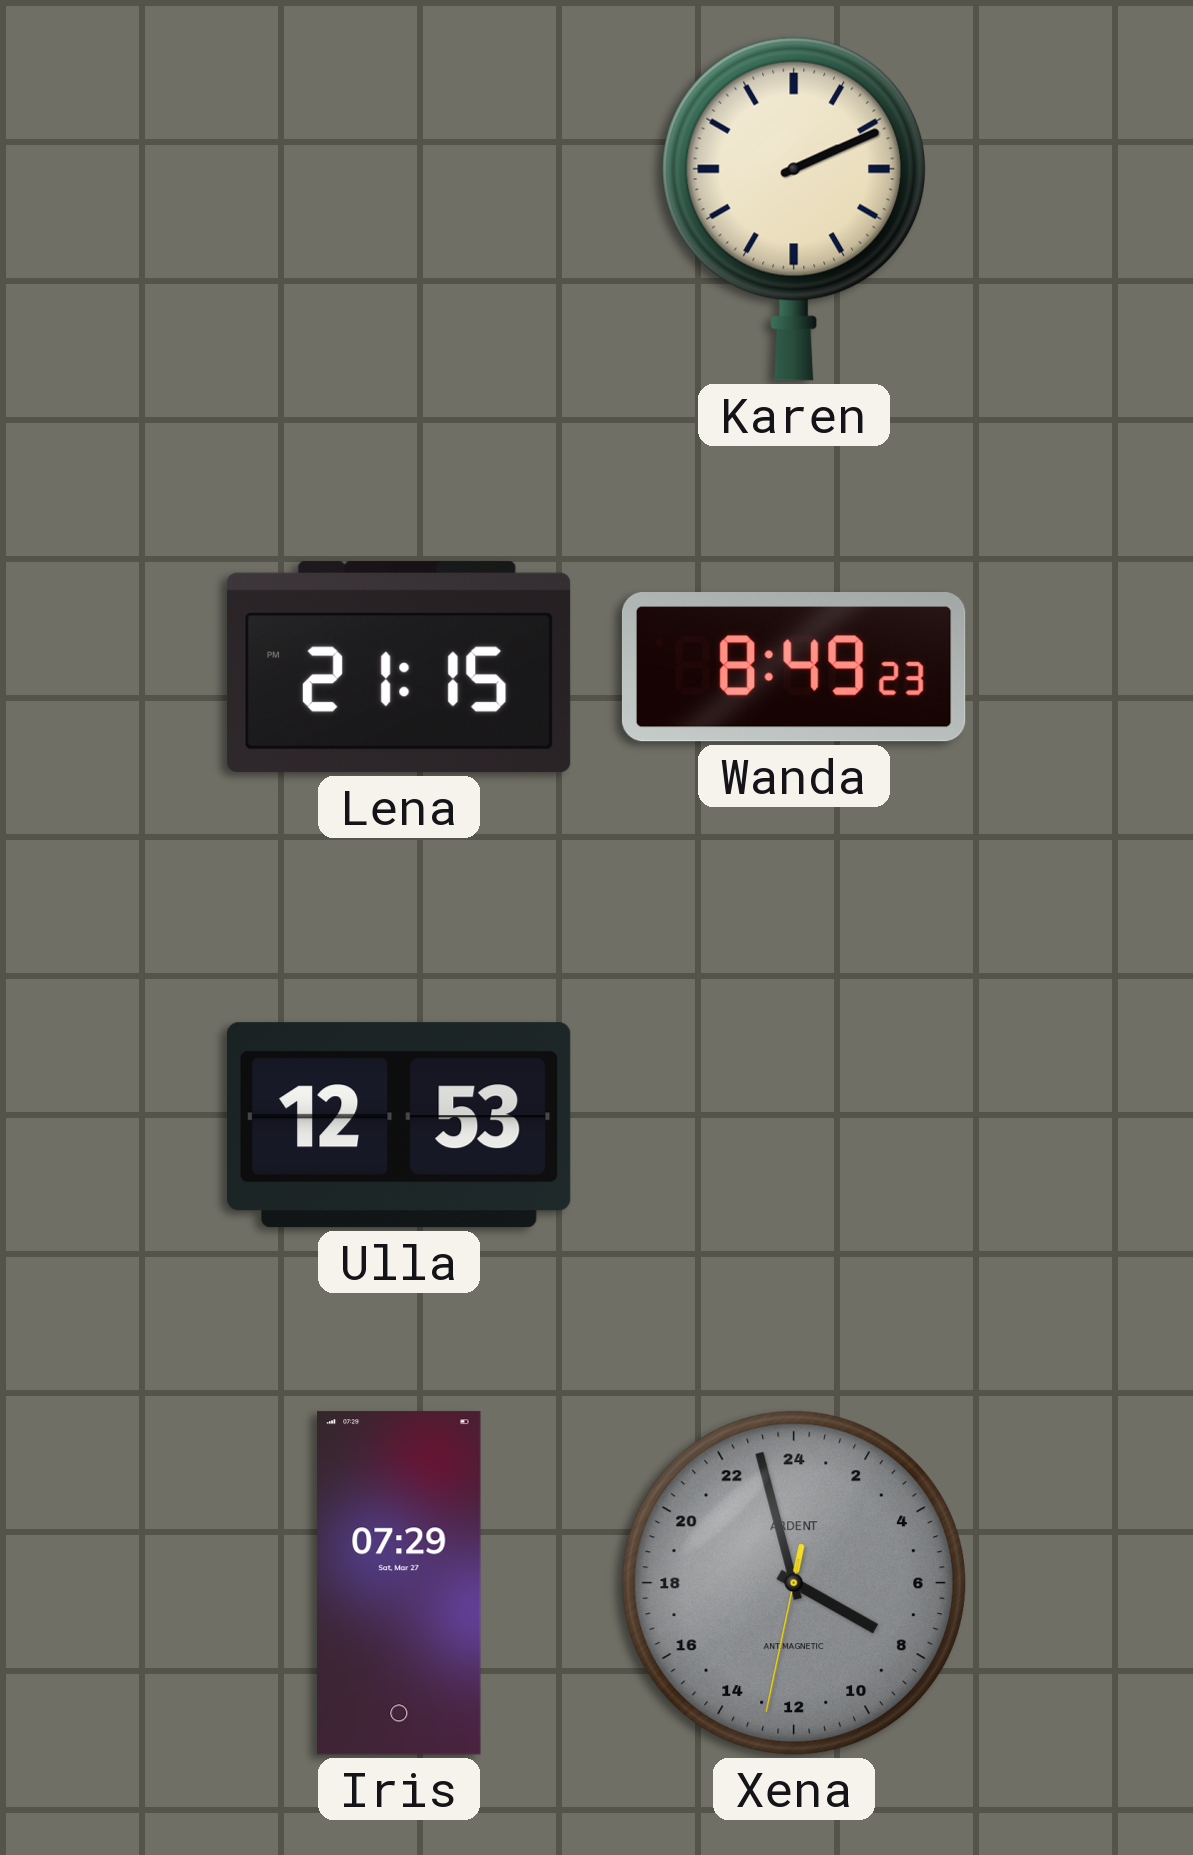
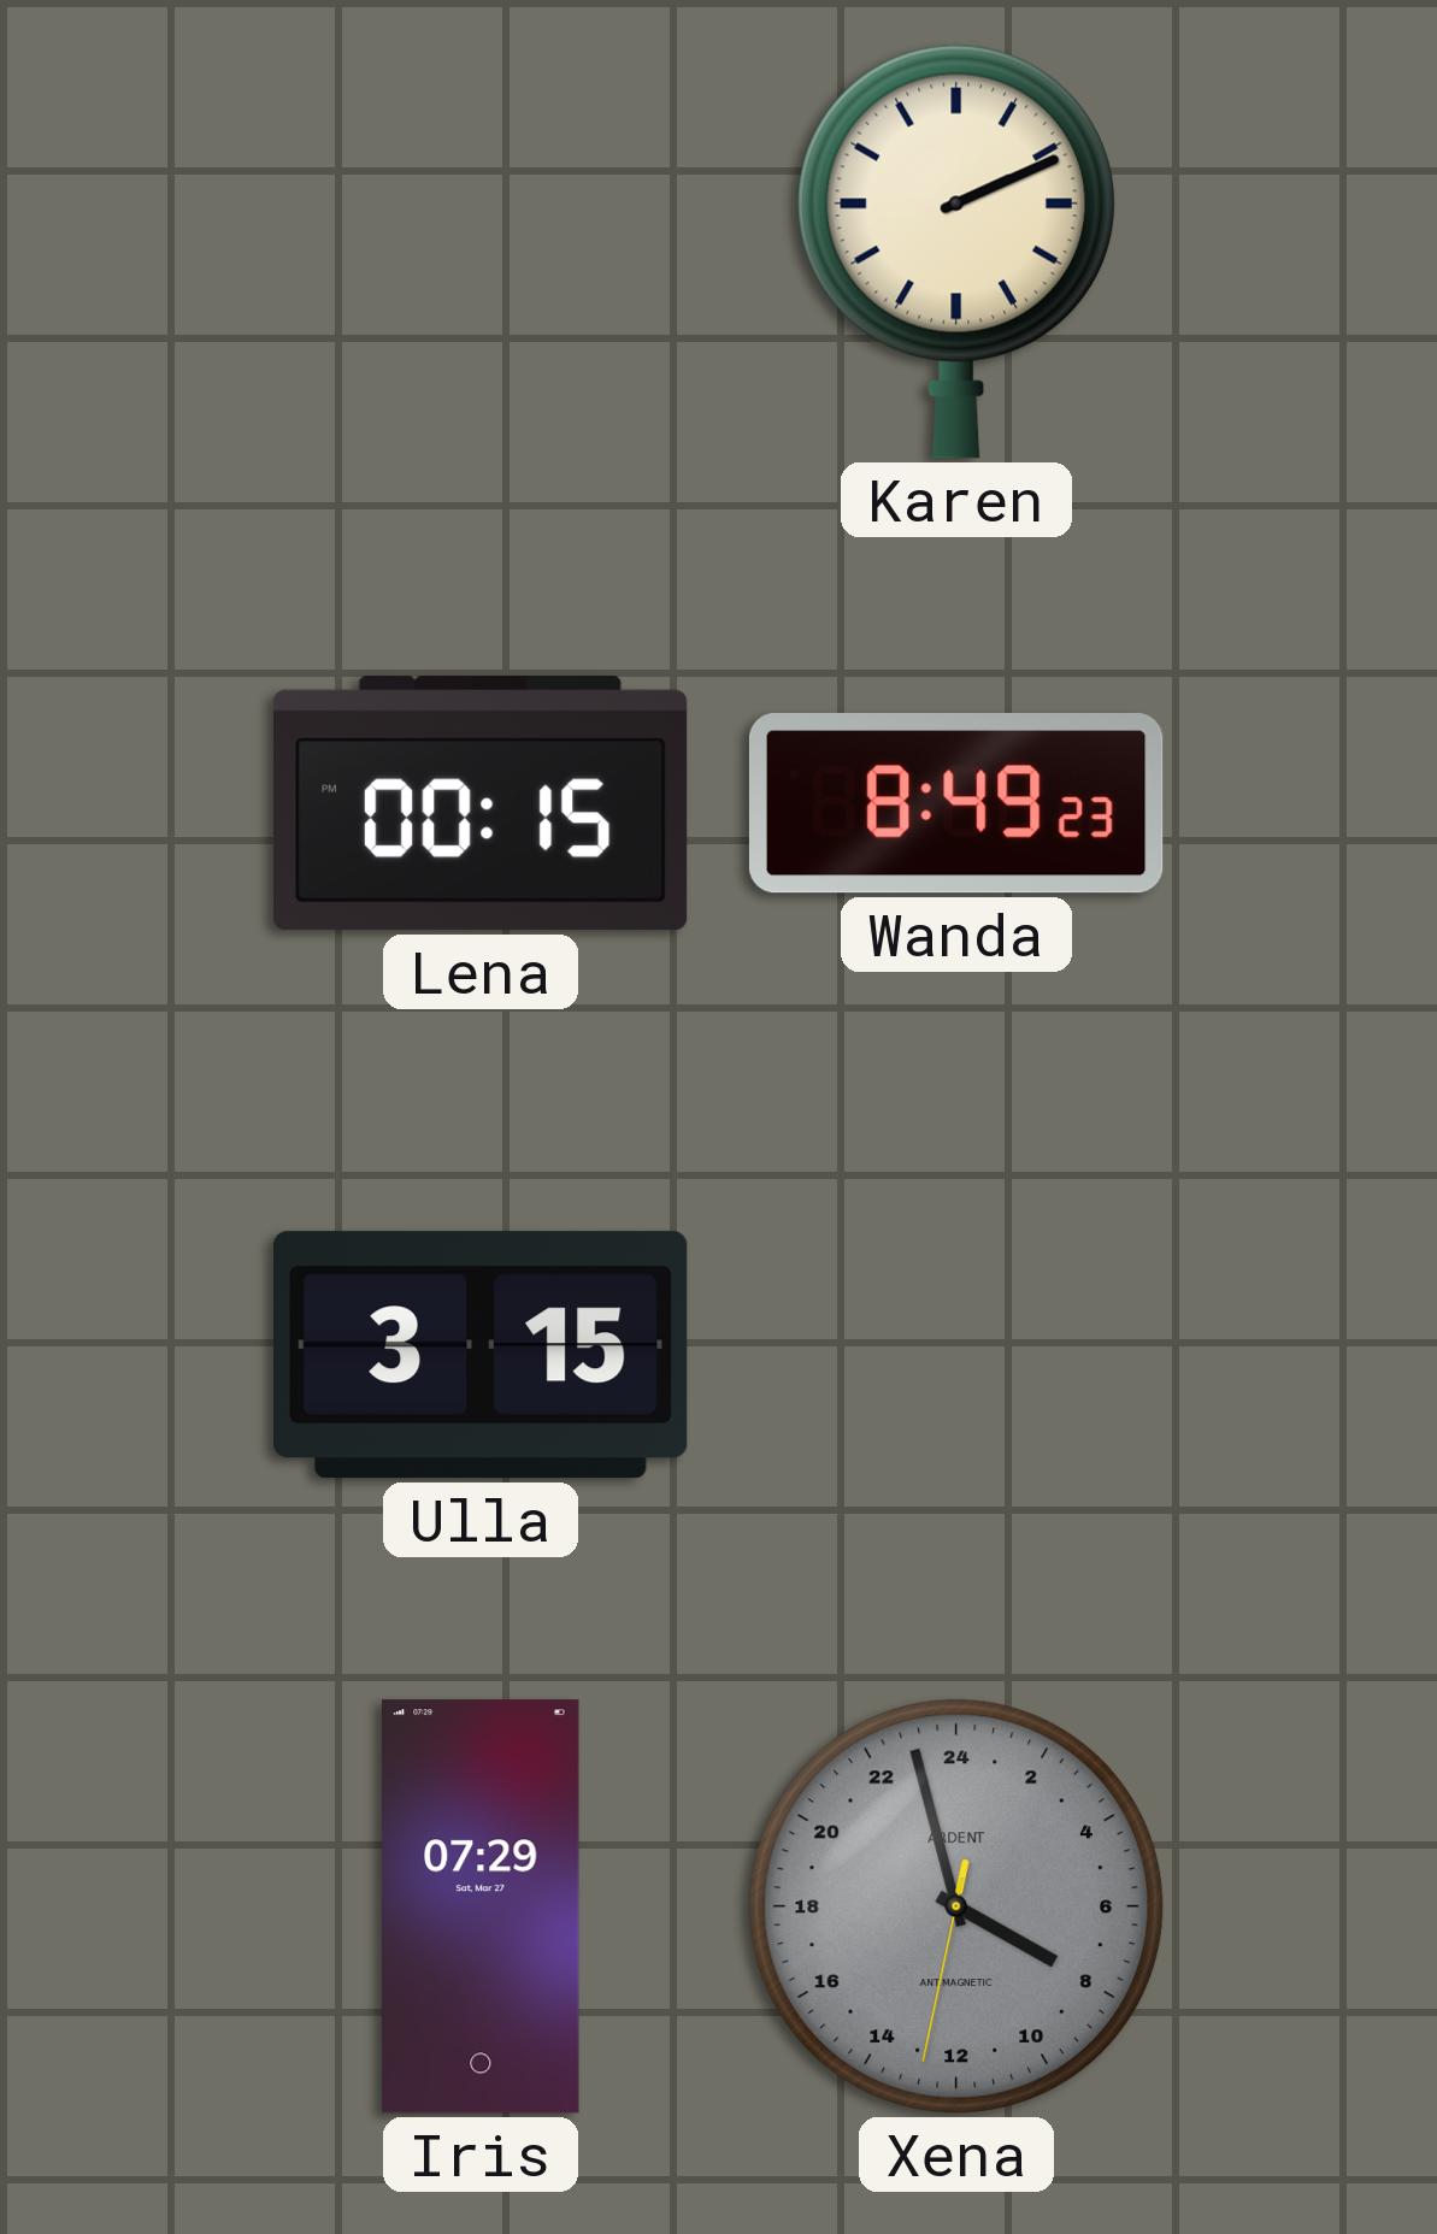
Lena: 21:15 -> 00:15 (481, 803)
Ulla: 12:53 -> 3:15 (482, 1355)
